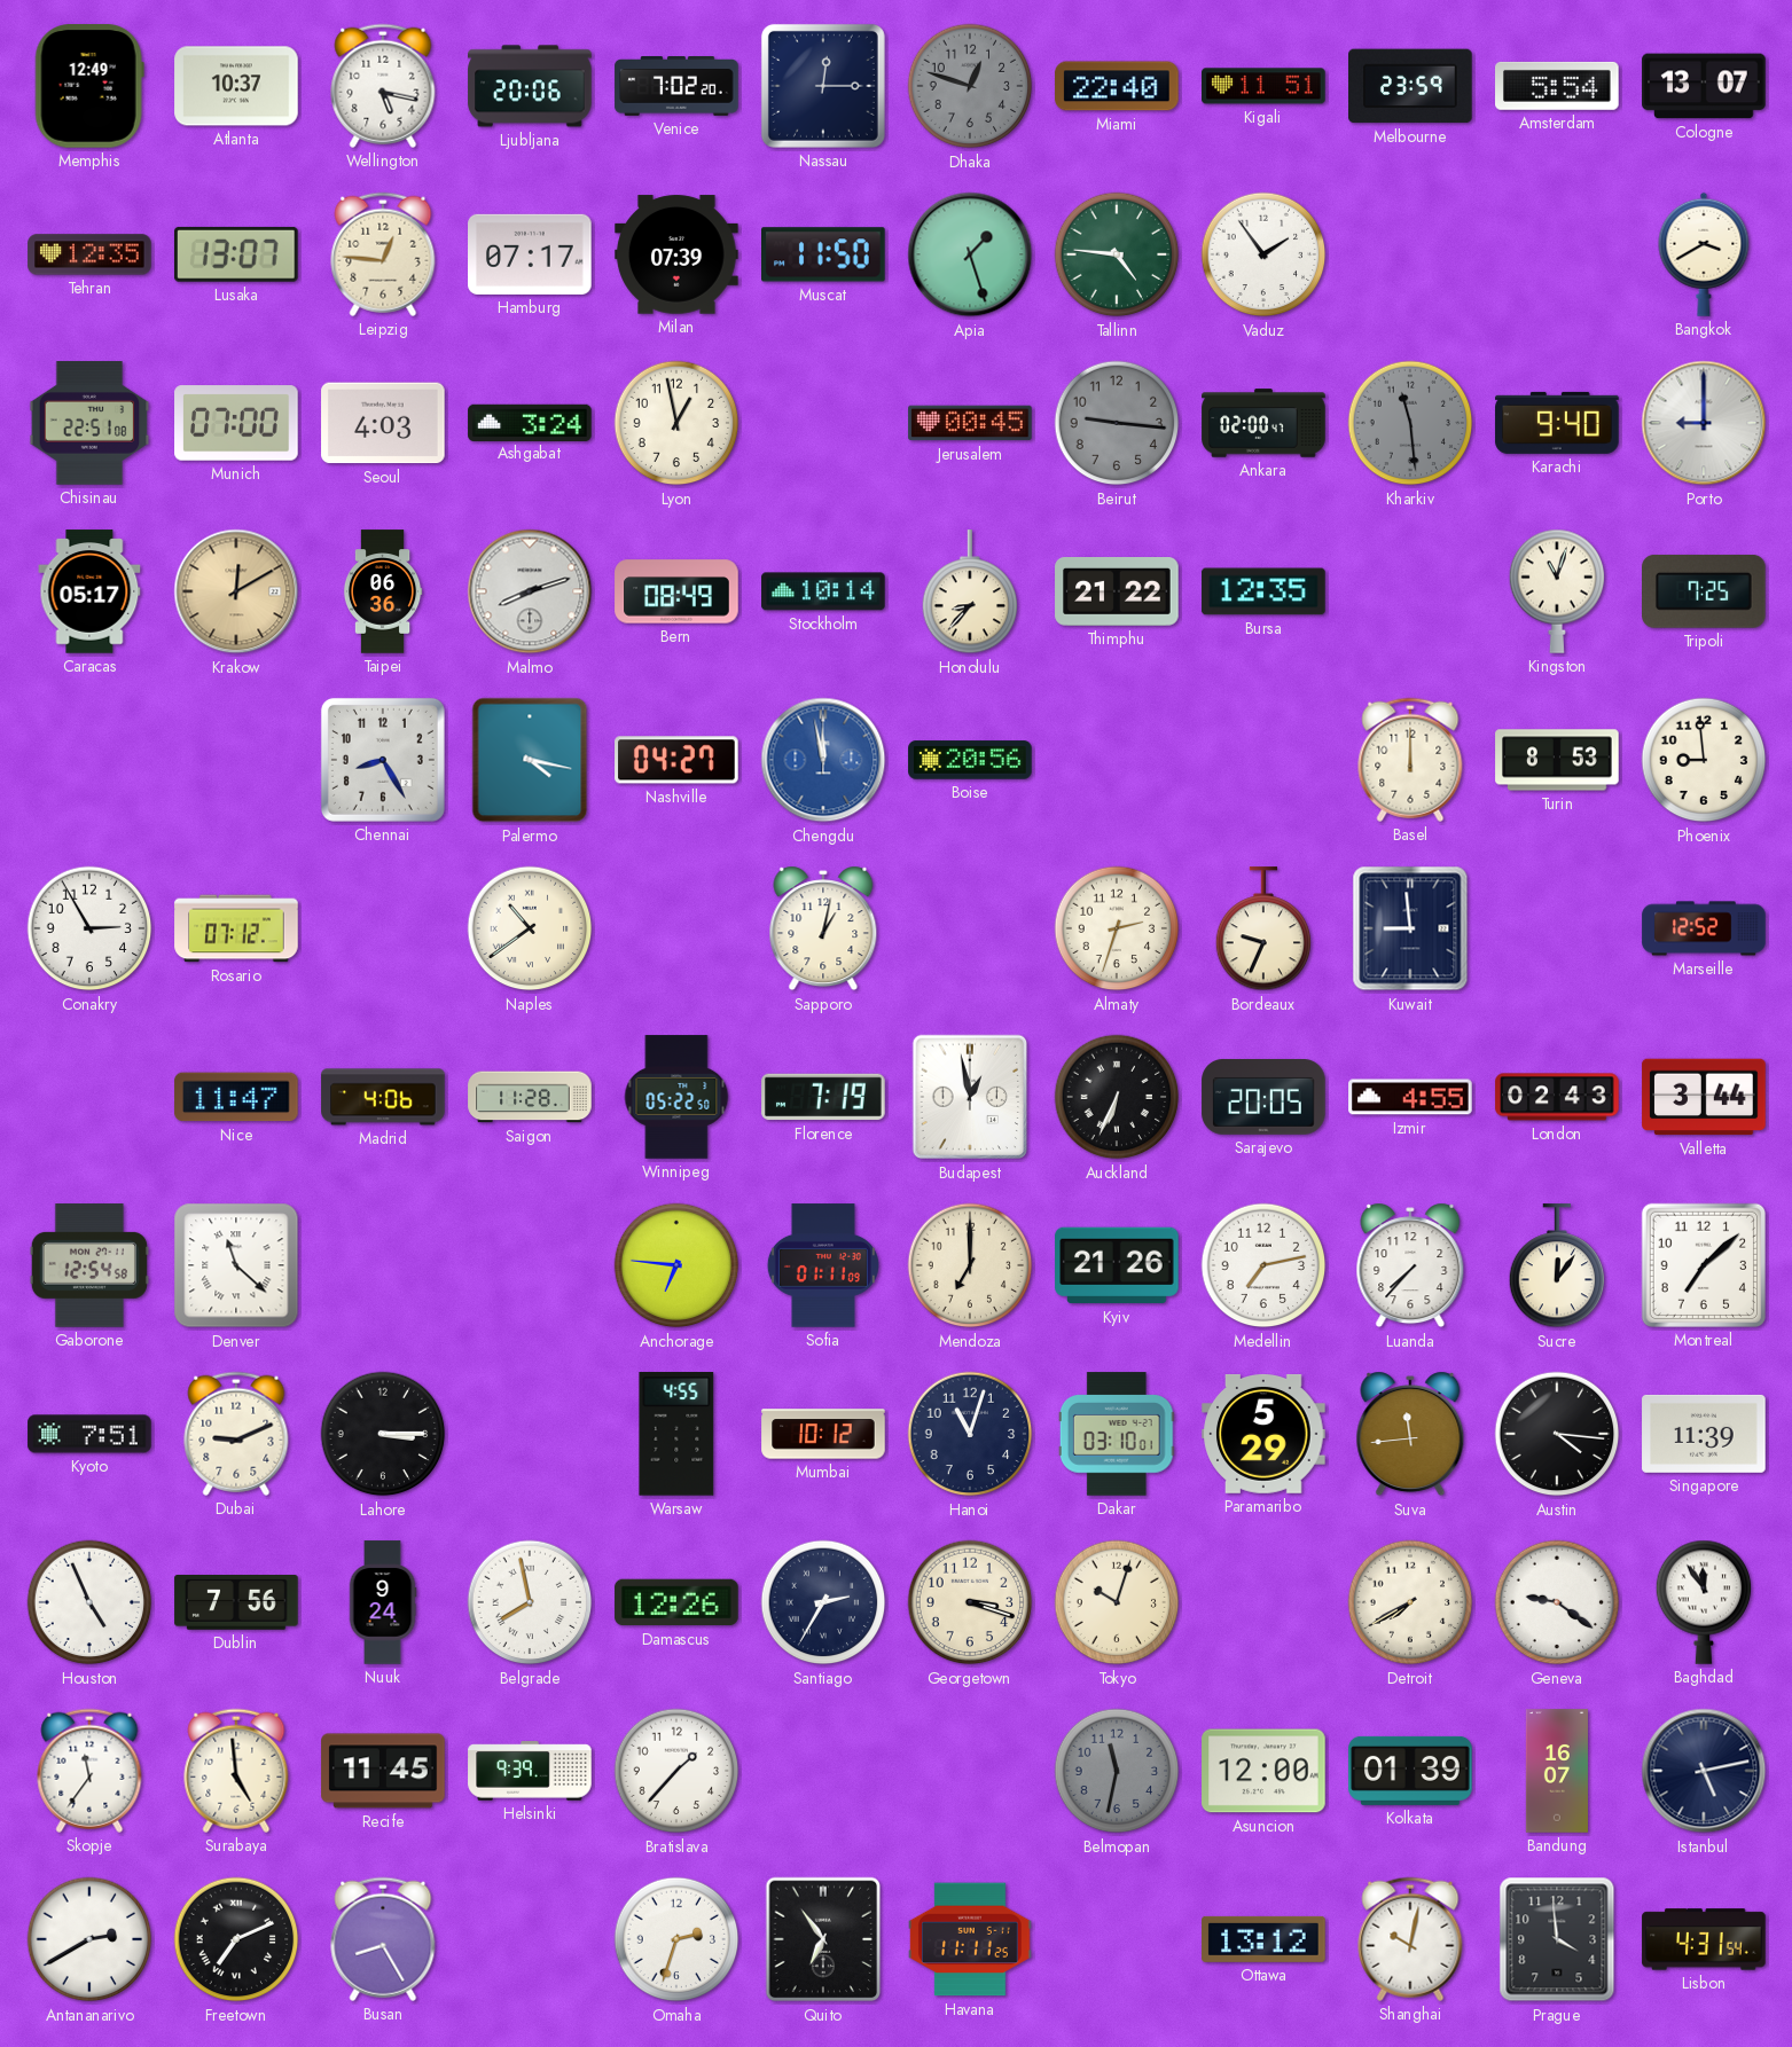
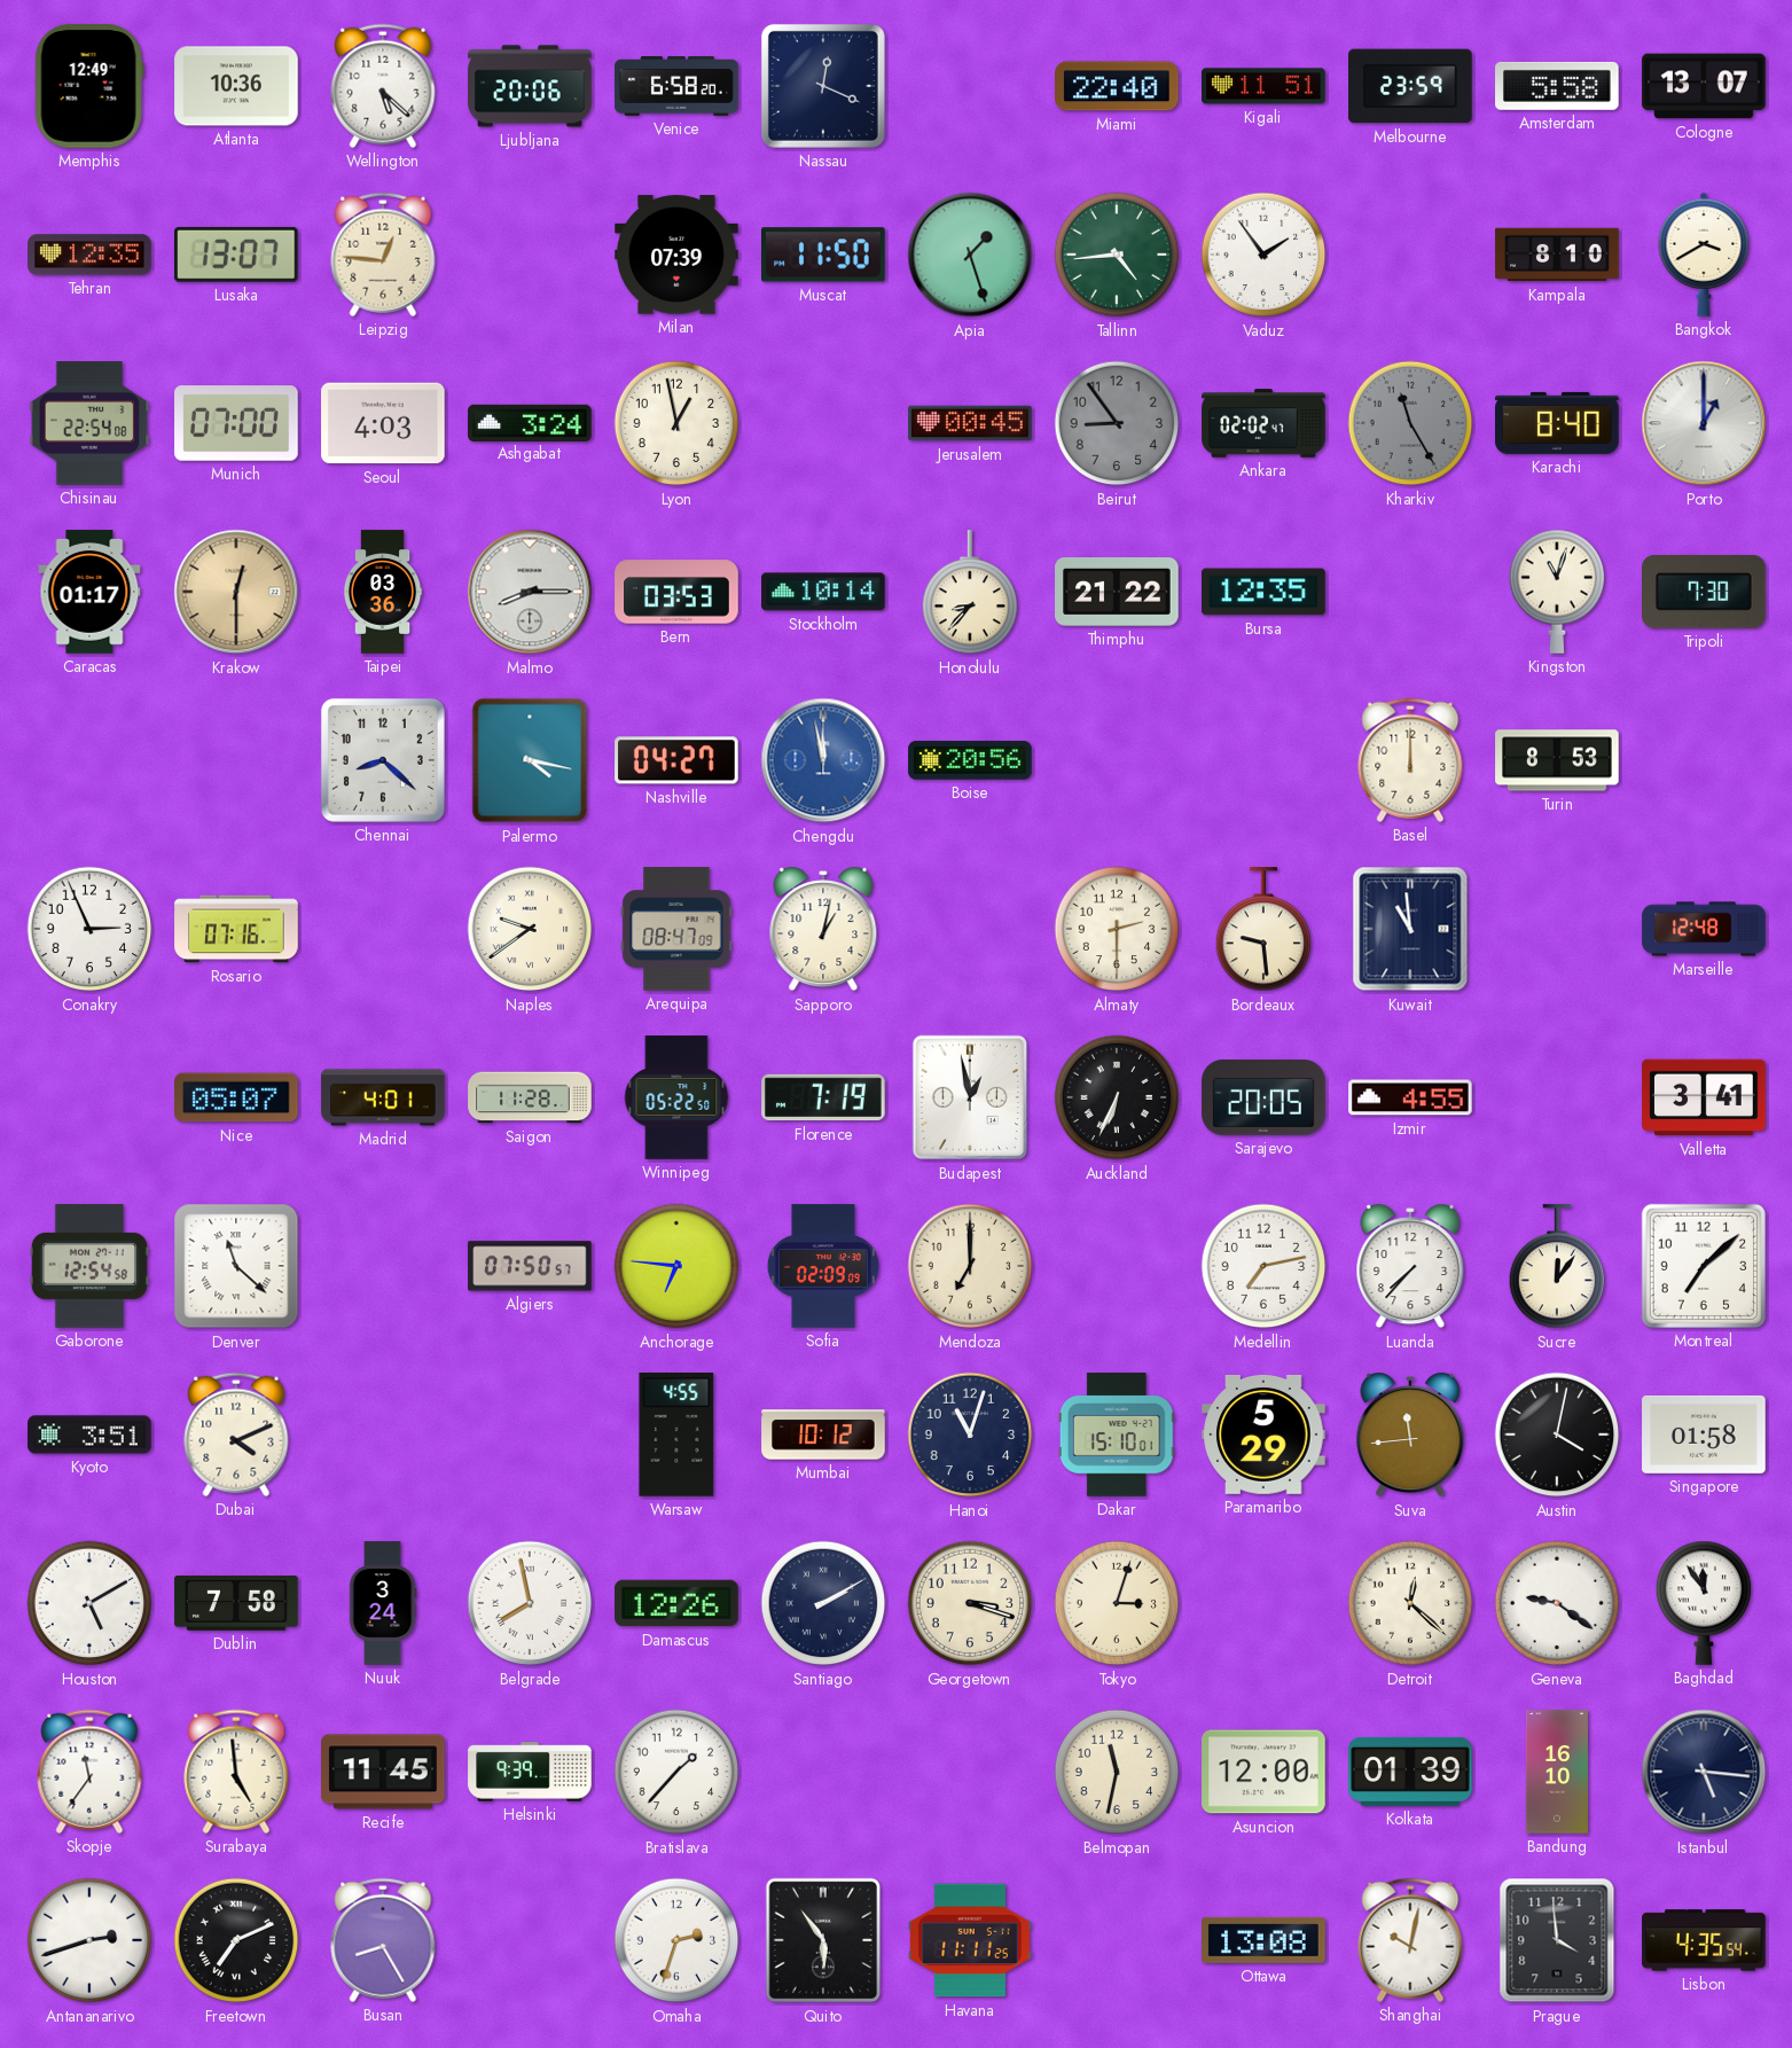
Atlanta: 10:37 -> 10:36 (236, 86)
Wellington: 5:17 -> 5:22 (383, 86)
Venice: 7:02 -> 6:58 (676, 87)
Nassau: 12:15 -> 12:19 (823, 86)
Dhaka: 12:48 -> none (970, 86)
Amsterdam: 5:54 -> 5:58 (1558, 86)
Hamburg: 07:17 -> none (530, 254)
Tallinn: 4:46 -> 4:44 (1117, 255)
Kampala: none -> 8:10 (1557, 255)
Chisinau: 22:51 -> 22:54 (89, 423)
Beirut: 9:16 -> 8:54 (1117, 423)
Ankara: 02:00 -> 02:02 (1263, 423)
Kharkiv: 11:29 -> 11:25 (1410, 423)
Karachi: 9:40 -> 8:40 (1557, 423)
Porto: 9:00 -> 1:00 (1704, 423)
Caracas: 05:17 -> 01:17 (89, 592)
Krakow: 12:10 -> 12:30 (236, 592)
Taipei: 06:36 -> 03:36 (383, 592)
Malmo: 8:12 -> 8:15 (530, 592)
Bern: 08:49 -> 03:53 (676, 592)
Tripoli: 7:25 -> 7:30 (1705, 592)
Chennai: 8:25 -> 8:22 (383, 760)
Phoenix: 8:59 -> none (1704, 760)
Conakry: 2:55 -> 2:56 (89, 929)
Rosario: 07:12 -> 07:16 (236, 929)
Naples: 10:39 -> 9:39 (530, 929)
Arequipa: none -> 08:47 (676, 929)
Almaty: 2:33 -> 2:30 (1117, 929)
Bordeaux: 9:34 -> 9:29 (1263, 930)
Kuwait: 8:59 -> 10:59 (1410, 929)
Marseille: 12:52 -> 12:48 (1704, 929)
Nice: 11:47 -> 05:07 (236, 1097)
Madrid: 4:06 -> 4:01 (383, 1097)
London: 02:43 -> none (1557, 1097)
Valletta: 3:44 -> 3:41 (1704, 1097)
Algiers: none -> 07:50 (530, 1266)
Sofia: 01:11 -> 02:09 (823, 1266)
Kyiv: 21:26 -> none (1117, 1265)
Kyoto: 7:51 -> 3:51 (89, 1435)
Dubai: 9:11 -> 4:11 (236, 1435)
Lahore: 3:15 -> none (383, 1434)
Dakar: 03:10 -> 15:10 (1117, 1435)
Austin: 4:16 -> 4:02 (1557, 1435)
Singapore: 11:39 -> 01:58 (1704, 1435)
Houston: 4:56 -> 5:10 (89, 1603)
Dublin: 7:56 -> 7:58 (236, 1604)
Nuuk: 9:24 -> 3:24 (383, 1603)
Santiago: 2:35 -> 2:10 (823, 1603)
Tokyo: 10:03 -> 3:03 (1117, 1603)
Detroit: 7:40 -> 12:22 (1410, 1603)
Belmopan dial: grey -> cream (1117, 1772)
Bandung: 16:07 -> 16:10 (1557, 1772)
Istanbul: 5:13 -> 5:16 (1704, 1772)
Antananarivo: 2:40 -> 2:42 (89, 1940)
Quito: 6:54 -> 5:54 (823, 1940)
Ottawa: 13:12 -> 13:08 (1263, 1940)
Lisbon: 4:31 -> 4:35 (1704, 1940)
